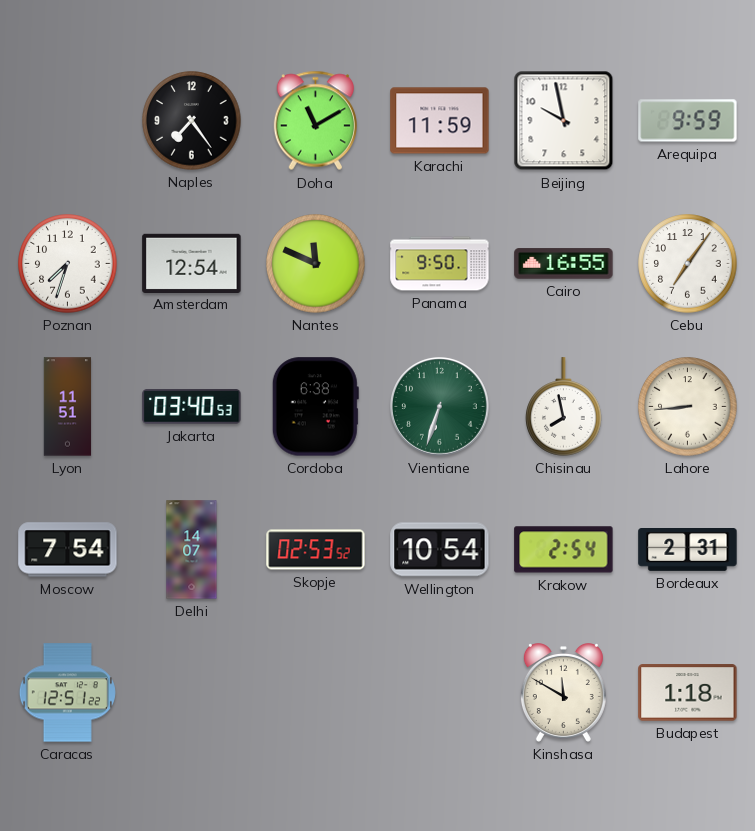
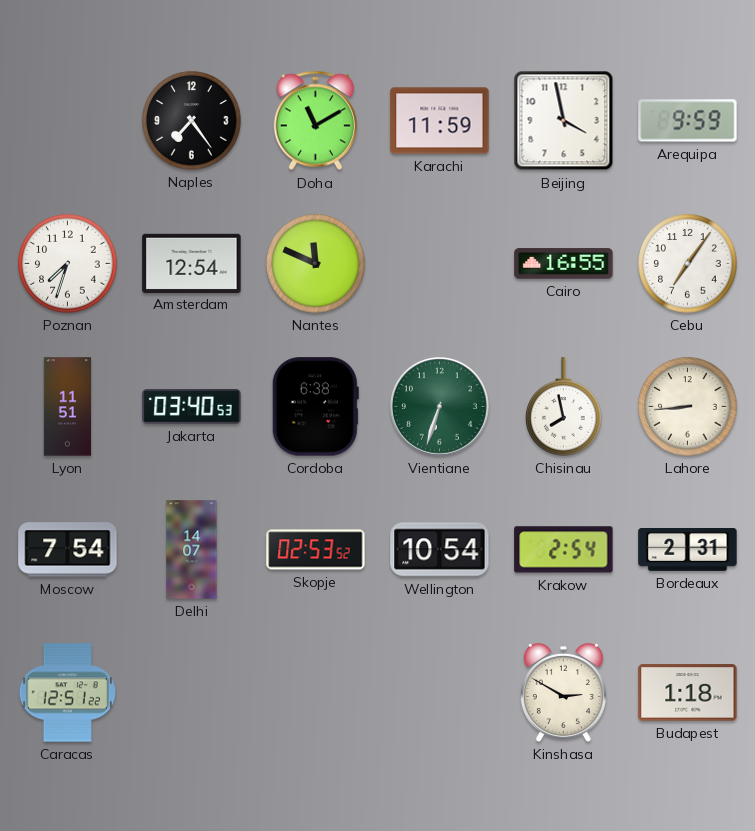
Beijing: 9:58 -> 3:58 (564, 121)
Panama: 9:50 -> none (440, 264)
Kinshasa: 11:50 -> 2:50 (563, 693)
